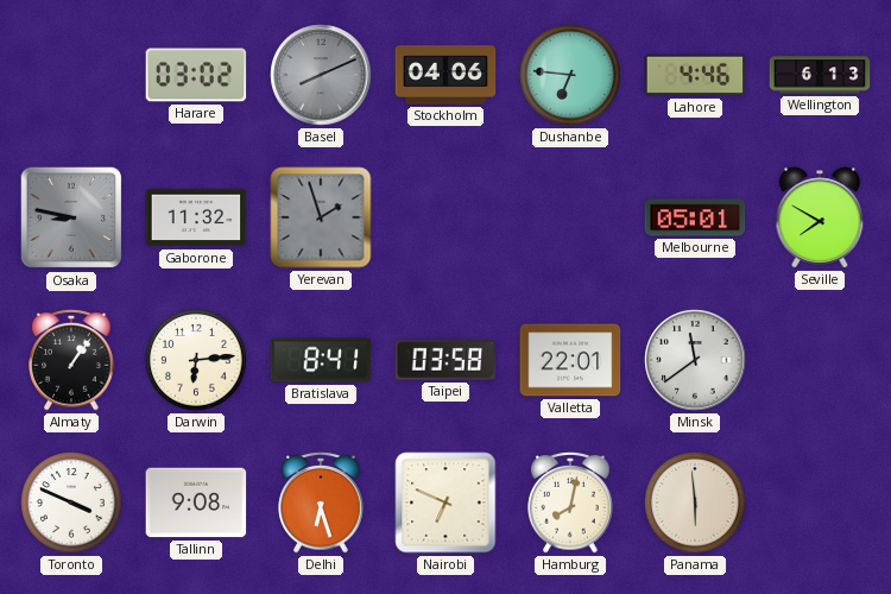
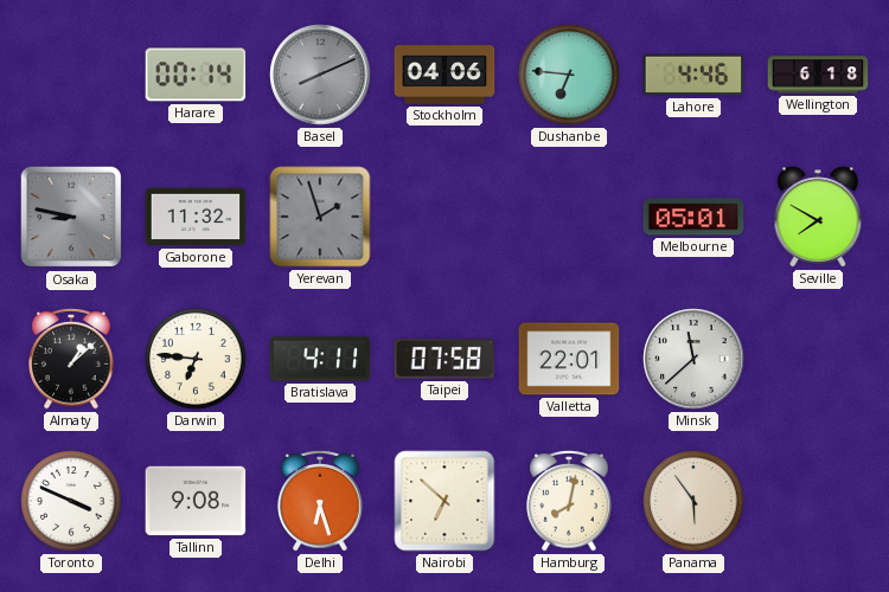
Harare: 03:02 -> 00:14 (196, 75)
Wellington: 6:13 -> 6:18 (818, 75)
Almaty: 1:06 -> 1:08 (71, 359)
Darwin: 6:14 -> 6:46 (196, 359)
Bratislava: 8:41 -> 4:11 (320, 359)
Taipei: 03:58 -> 07:58 (444, 360)
Minsk: 11:39 -> 11:38 (693, 359)
Nairobi: 6:49 -> 6:52 (444, 501)
Panama: 5:59 -> 5:54 (693, 501)
